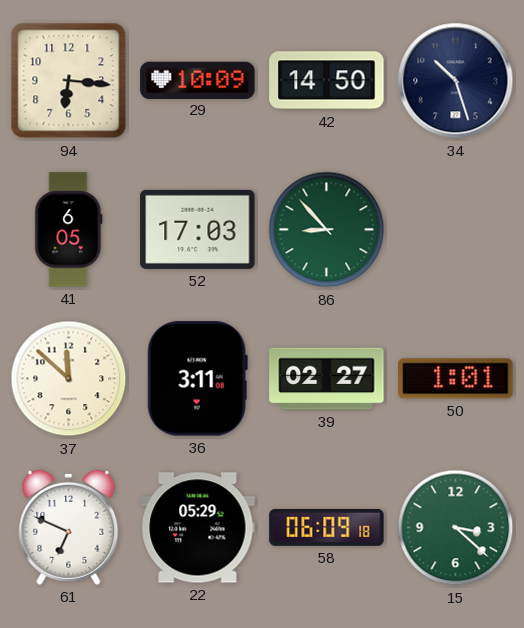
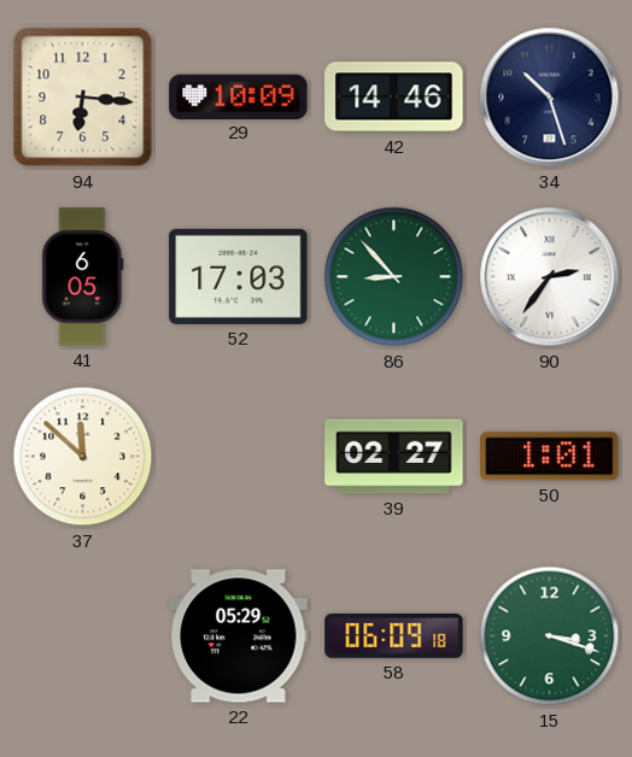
42: 14:50 -> 14:46 (394, 98)
90: none -> 2:36 (550, 277)
36: 3:11 -> none (197, 379)
61: 6:49 -> none (69, 527)
15: 3:22 -> 3:18 (550, 636)
